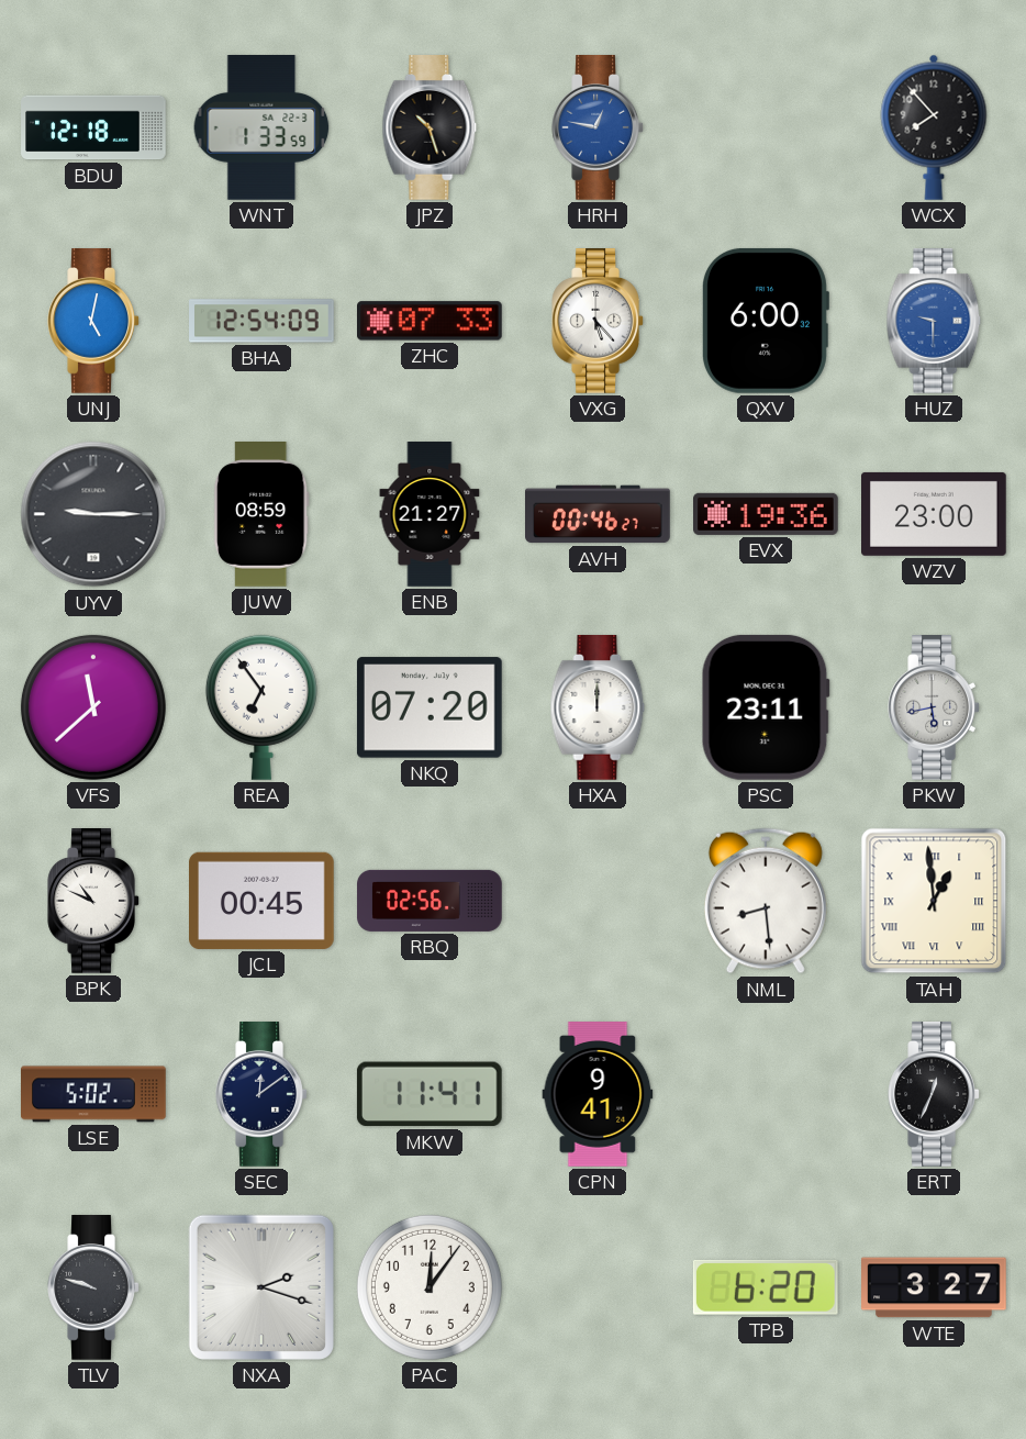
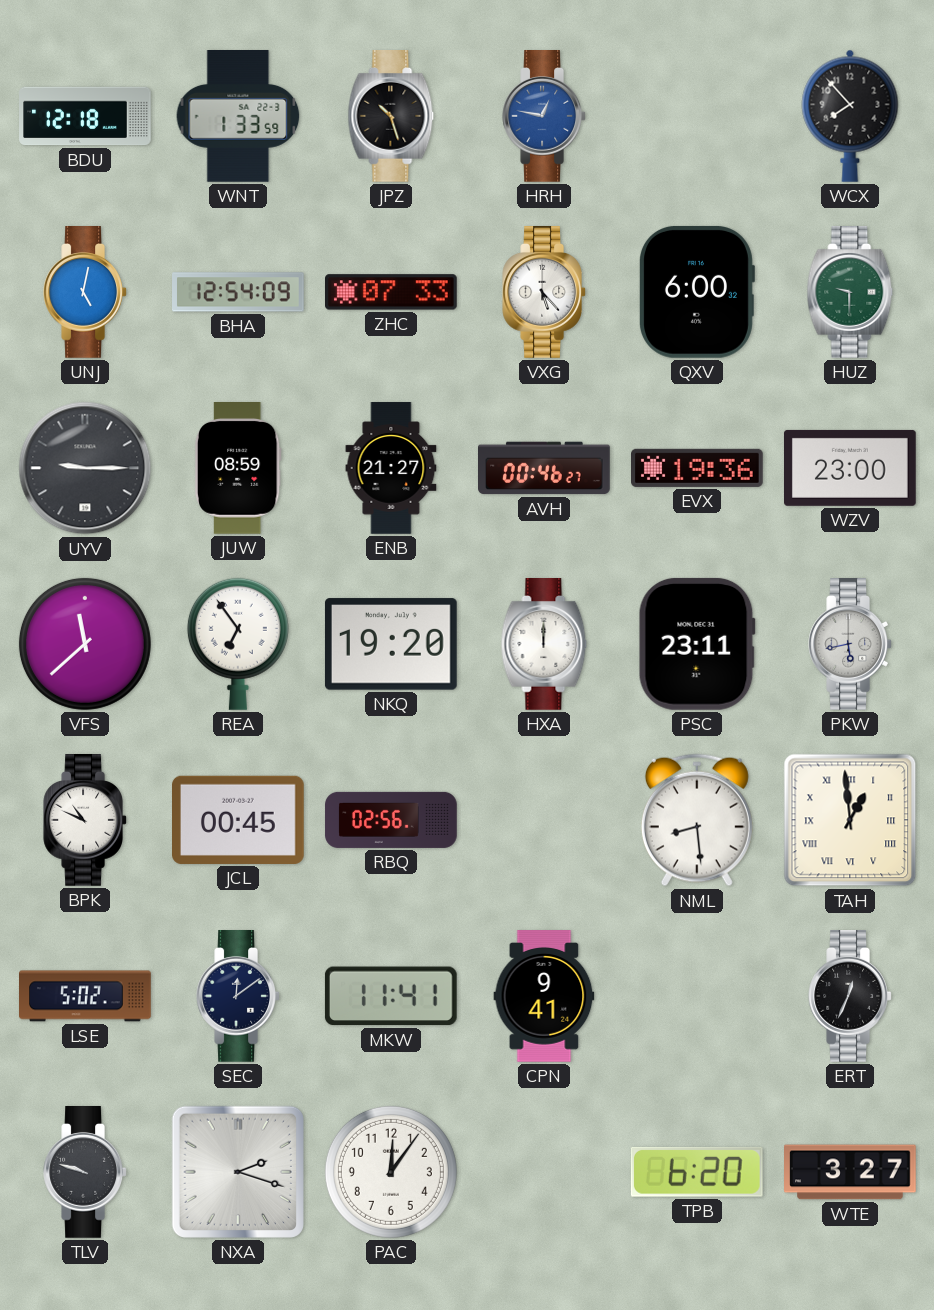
HUZ dial: blue -> green (850, 293)
NKQ: 07:20 -> 19:20 (391, 644)
